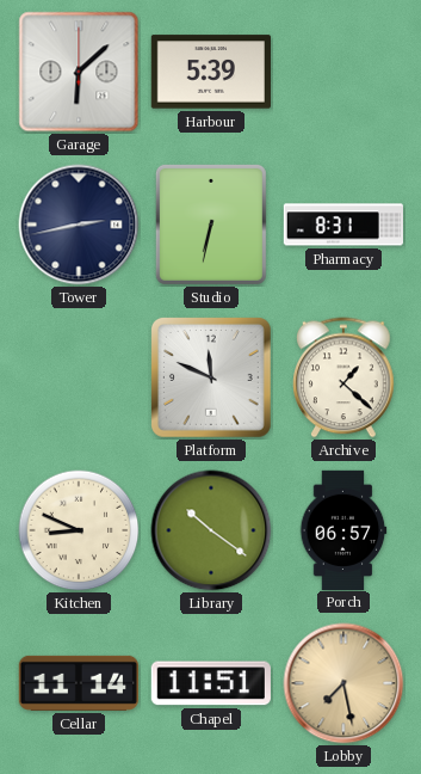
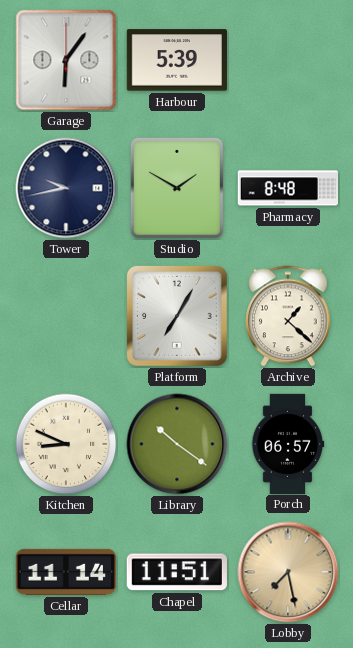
Garage: 6:08 -> 6:06 (66, 60)
Tower: 2:43 -> 9:43 (66, 188)
Studio: 6:32 -> 1:50 (177, 188)
Pharmacy: 8:31 -> 8:48 (287, 188)
Platform: 11:49 -> 7:05 (177, 316)
